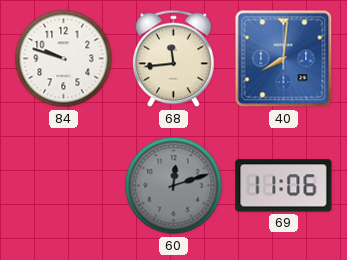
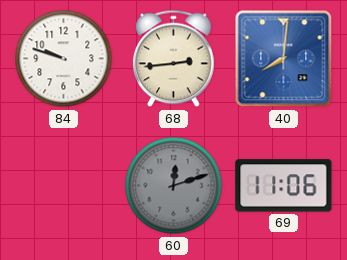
68: 11:44 -> 2:44 (174, 59)
